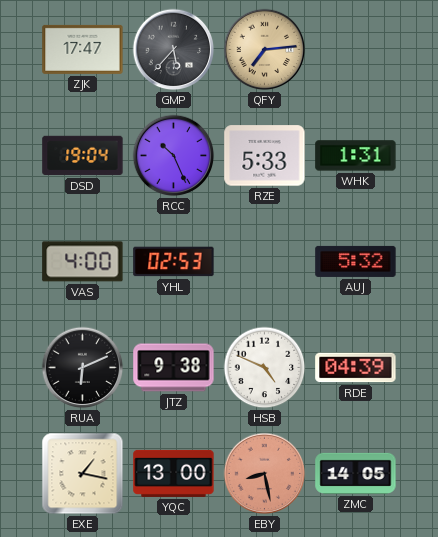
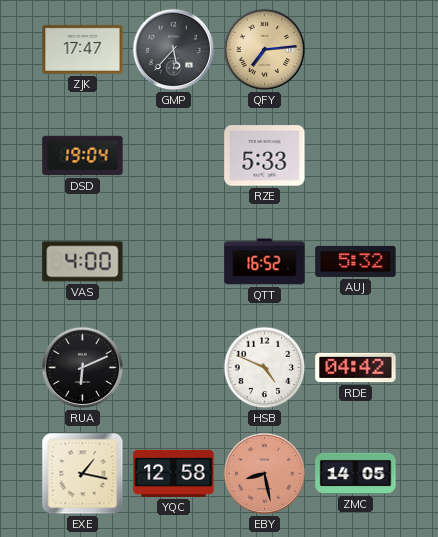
RCC: 10:26 -> none (174, 156)
WHK: 1:31 -> none (356, 156)
YHL: 02:53 -> none (174, 262)
QTT: none -> 16:52 (265, 262)
JTZ: 9:38 -> none (174, 368)
RDE: 04:39 -> 04:42 (356, 368)
YQC: 13:00 -> 12:58 (174, 473)
